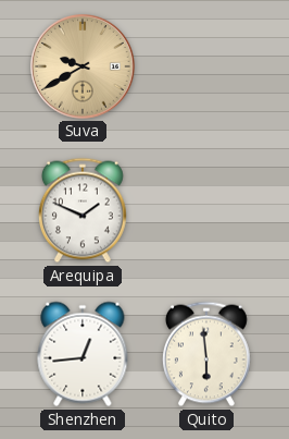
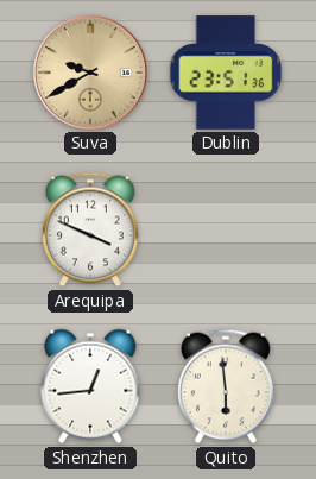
Dublin: none -> 23:51 (226, 73)
Arequipa: 1:49 -> 3:49 (90, 229)
